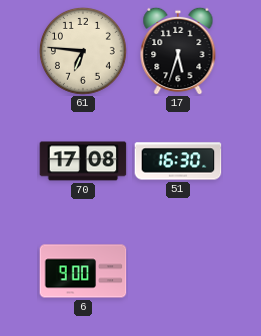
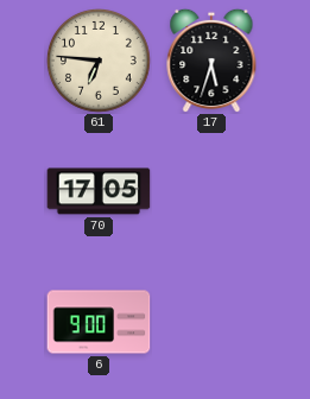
70: 17:08 -> 17:05 (99, 191)
51: 16:30 -> none (178, 161)
